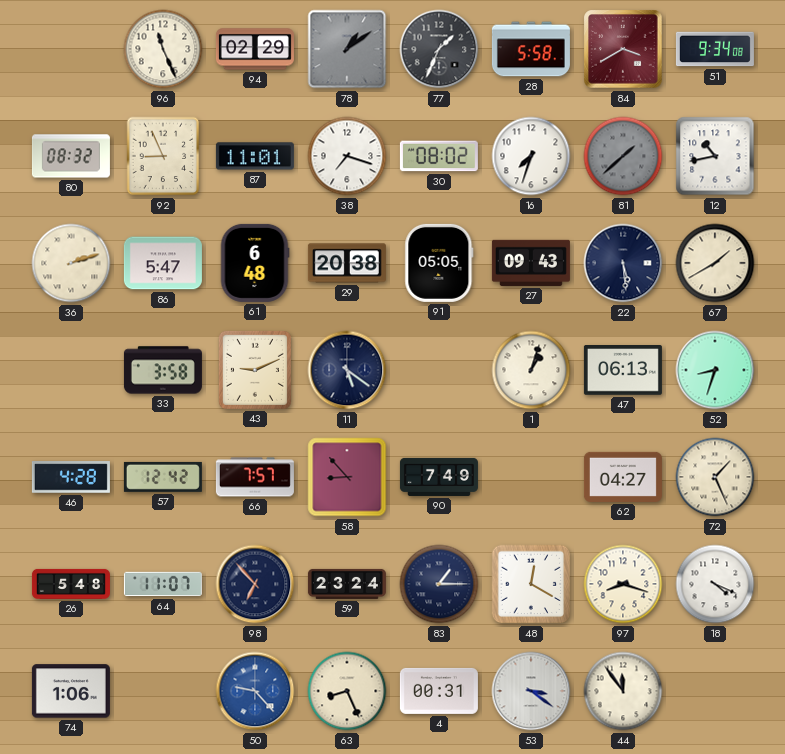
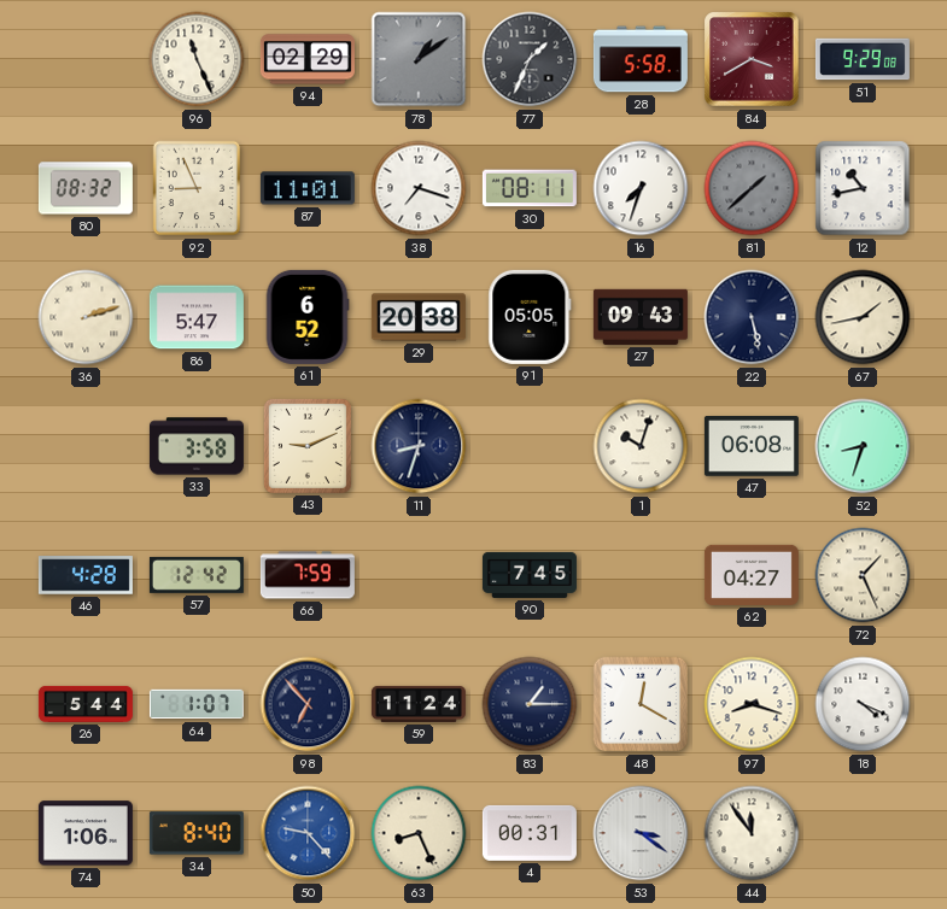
51: 9:34 -> 9:29 (863, 59)
30: 08:02 -> 08:11 (530, 188)
61: 6:48 -> 6:52 (308, 317)
22: 5:29 -> 5:28 (752, 317)
67: 1:40 -> 1:43 (863, 317)
11: 5:21 -> 8:33 (419, 446)
1: 1:03 -> 10:03 (641, 446)
47: 06:13 -> 06:08 (752, 447)
66: 7:57 -> 7:59 (308, 575)
58: 8:53 -> none (347, 477)
90: 7:49 -> 7:45 (530, 575)
26: 5:48 -> 5:44 (86, 704)
64: 11:07 -> 1:07 (197, 704)
59: 23:24 -> 11:24 (419, 704)
34: none -> 8:40 (197, 833)
